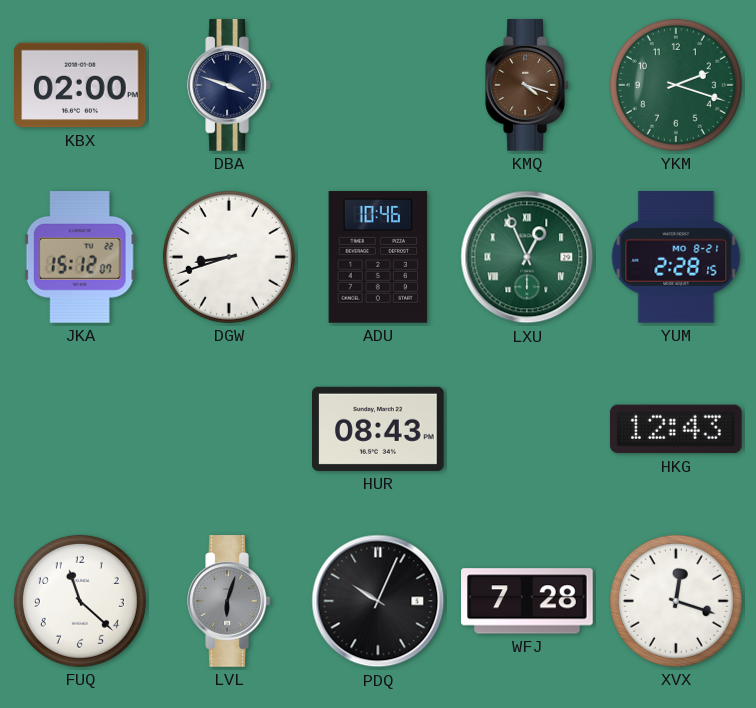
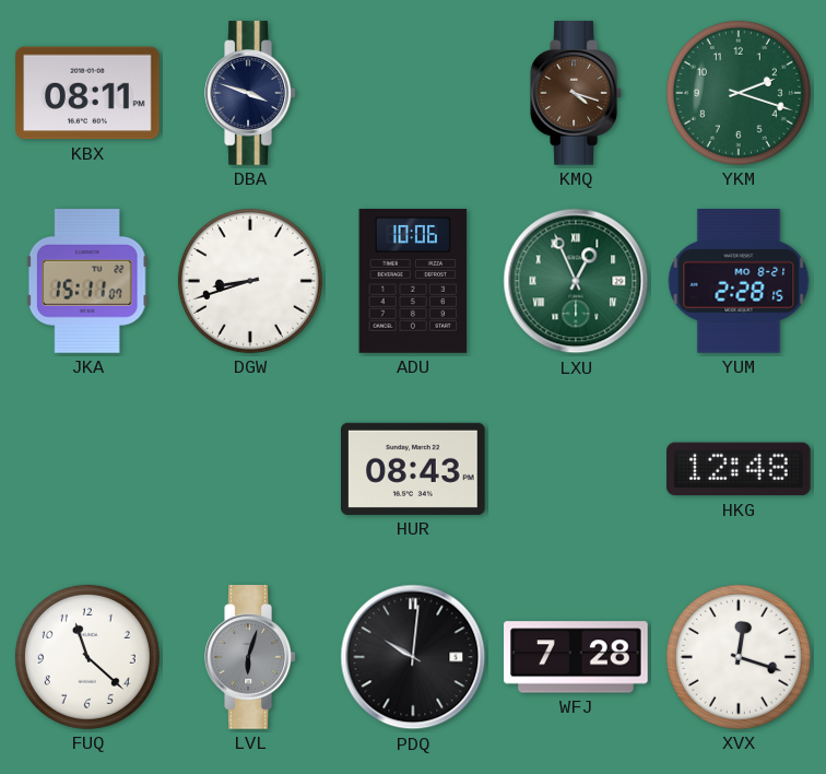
KBX: 02:00 -> 08:11 (88, 93)
JKA: 15:12 -> 15:11 (87, 282)
ADU: 10:46 -> 10:06 (413, 281)
HKG: 12:43 -> 12:48 (739, 469)
PDQ: 10:04 -> 10:01 (413, 657)
